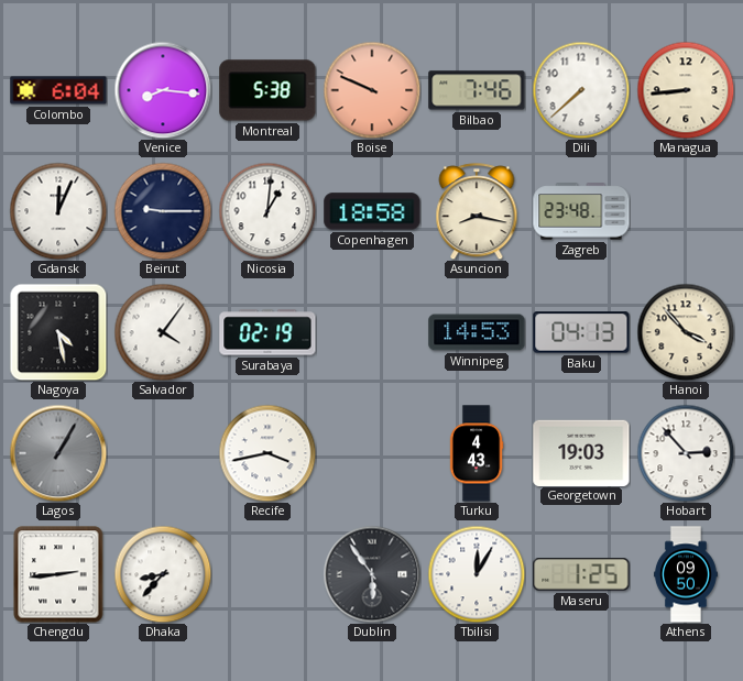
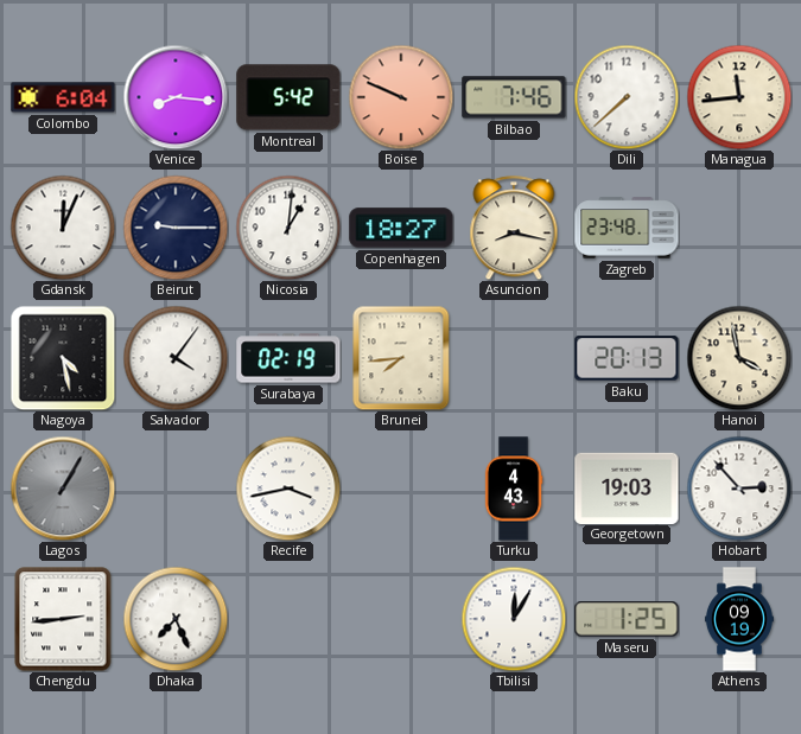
Montreal: 5:38 -> 5:42 (288, 97)
Managua: 8:44 -> 11:44 (739, 97)
Copenhagen: 18:58 -> 18:27 (401, 228)
Brunei: none -> 7:44 (401, 358)
Winnipeg: 14:53 -> none (477, 332)
Baku: 04:13 -> 20:13 (627, 358)
Hanoi: 3:53 -> 3:58 (739, 358)
Dhaka: 8:37 -> 7:26 (176, 619)
Dublin: 5:54 -> none (372, 574)
Athens: 09:50 -> 09:19 (739, 619)
